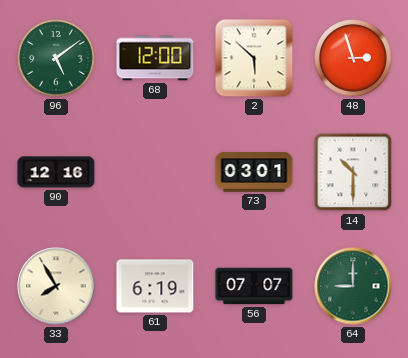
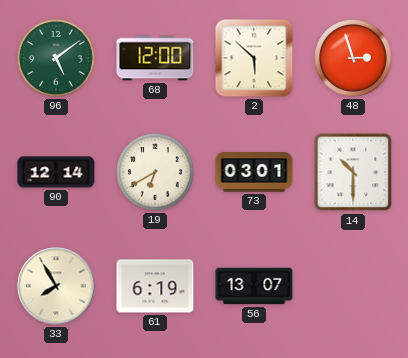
90: 12:16 -> 12:14 (56, 172)
19: none -> 6:40 (155, 172)
56: 07:07 -> 13:07 (254, 286)
64: 9:00 -> none (353, 286)
